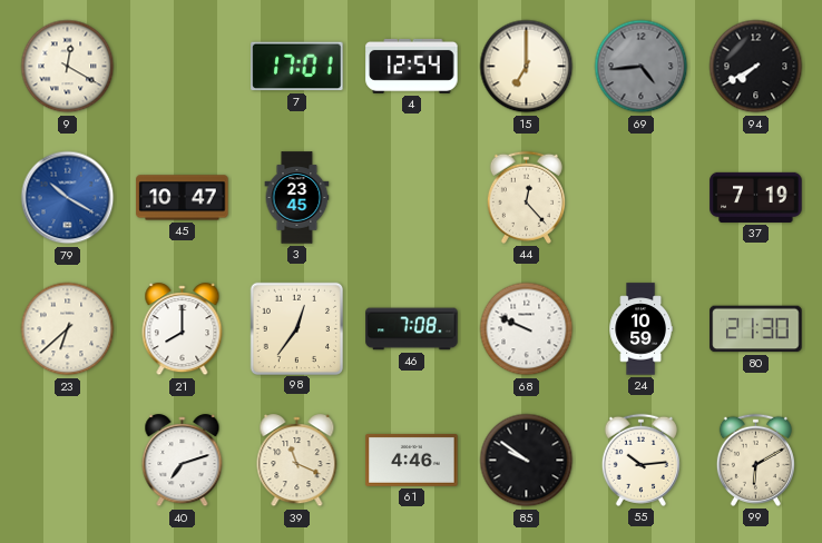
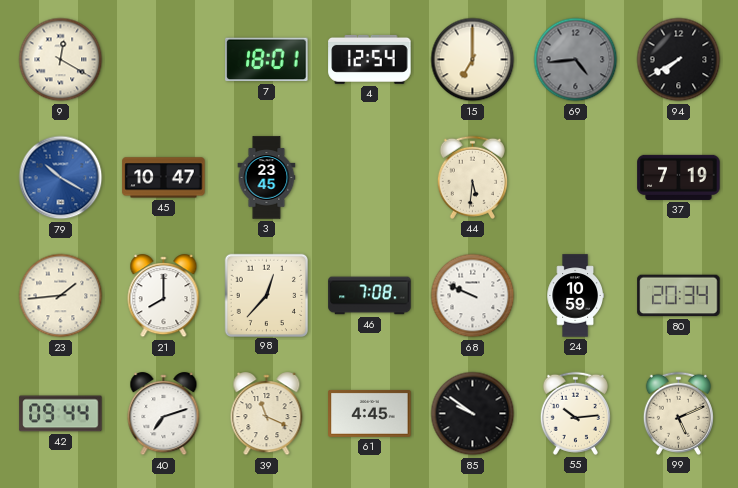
7: 17:01 -> 18:01 (267, 60)
44: 12:23 -> 5:31 (472, 177)
23: 6:38 -> 1:44 (61, 296)
98: 12:36 -> 12:37 (266, 295)
80: 21:30 -> 20:34 (679, 296)
42: none -> 09:44 (61, 414)
61: 4:46 -> 4:45 (370, 413)
99: 6:10 -> 5:11 (678, 413)
